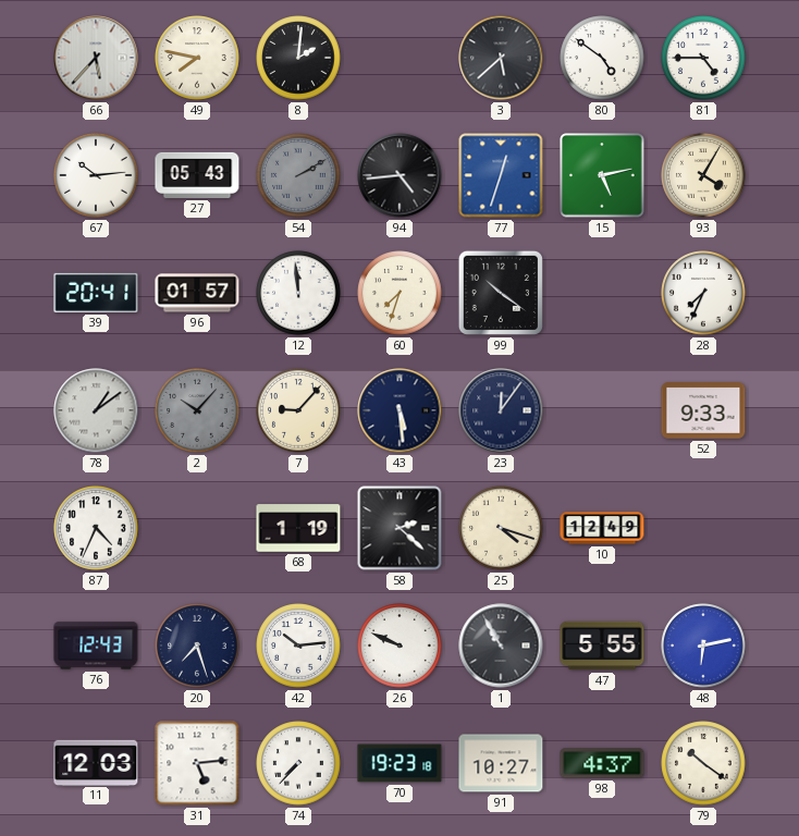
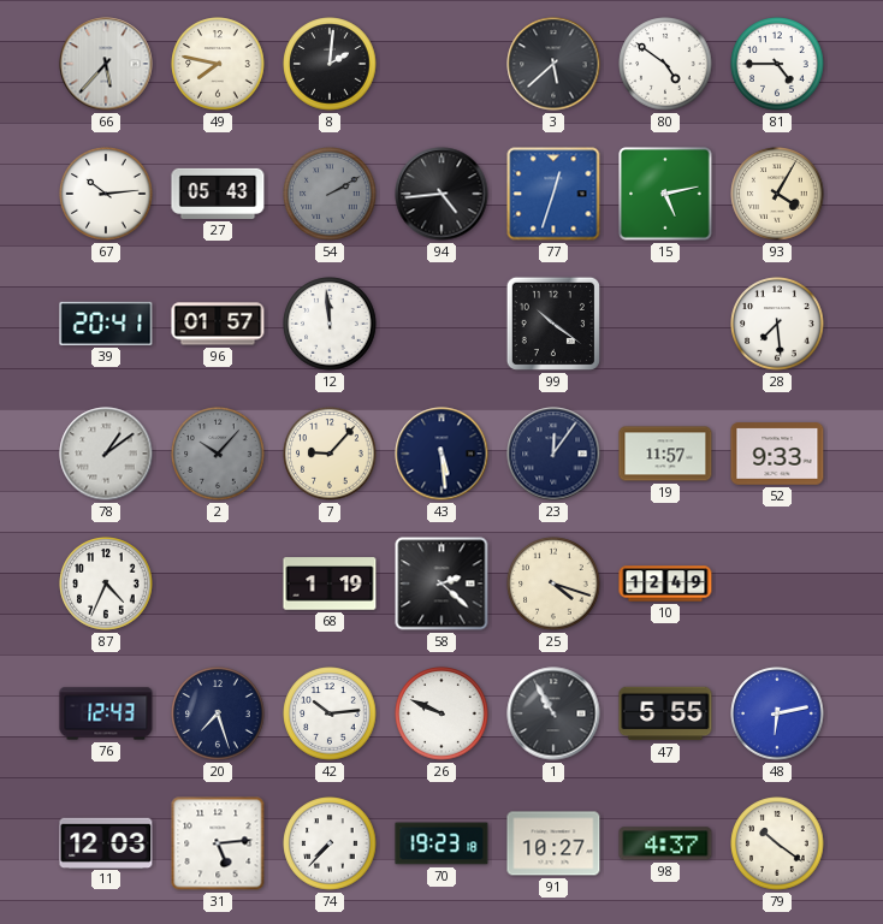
60: 7:33 -> none (399, 293)
28: 7:34 -> 7:29 (777, 324)
19: none -> 11:57 (665, 454)
